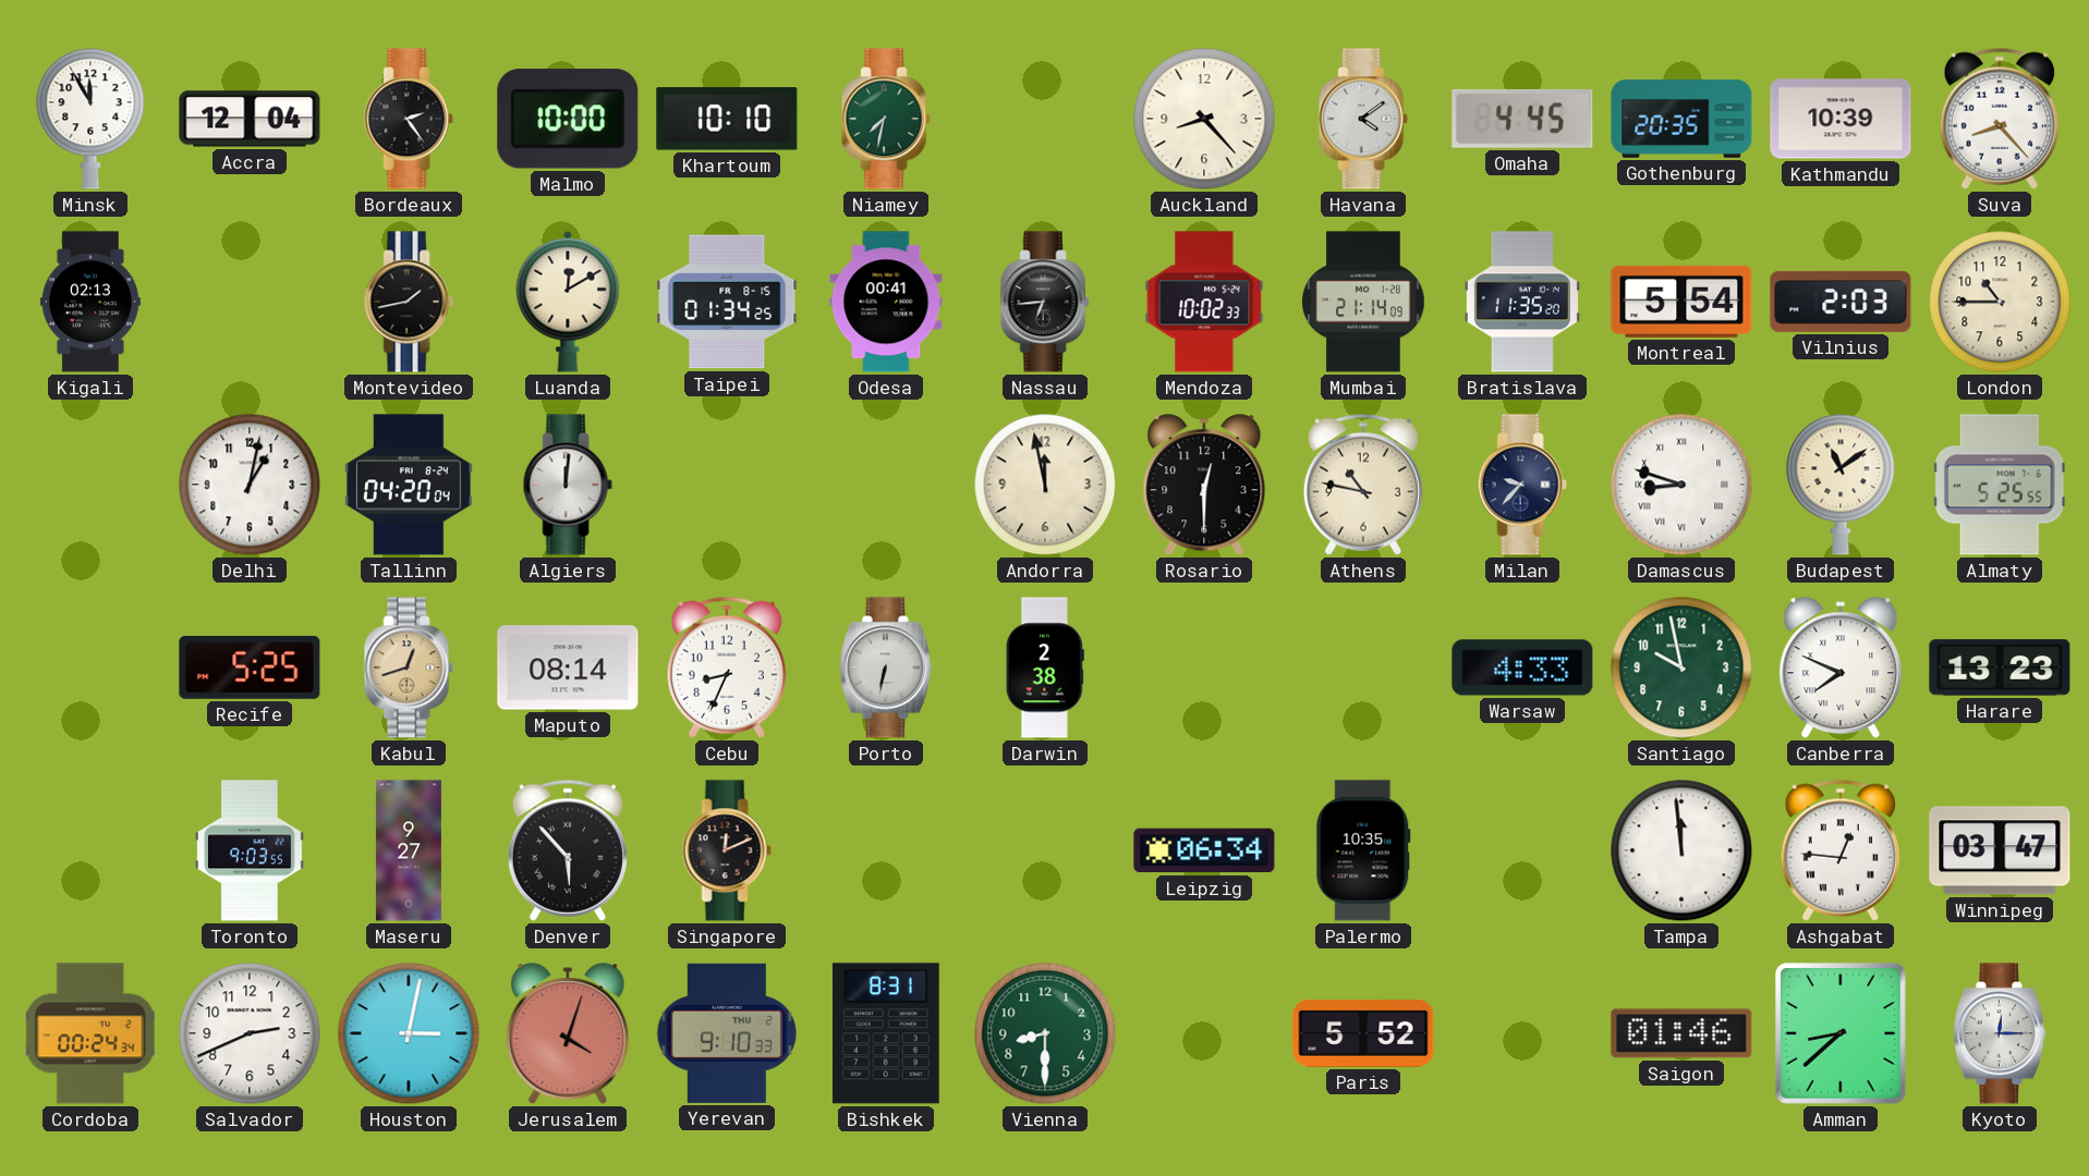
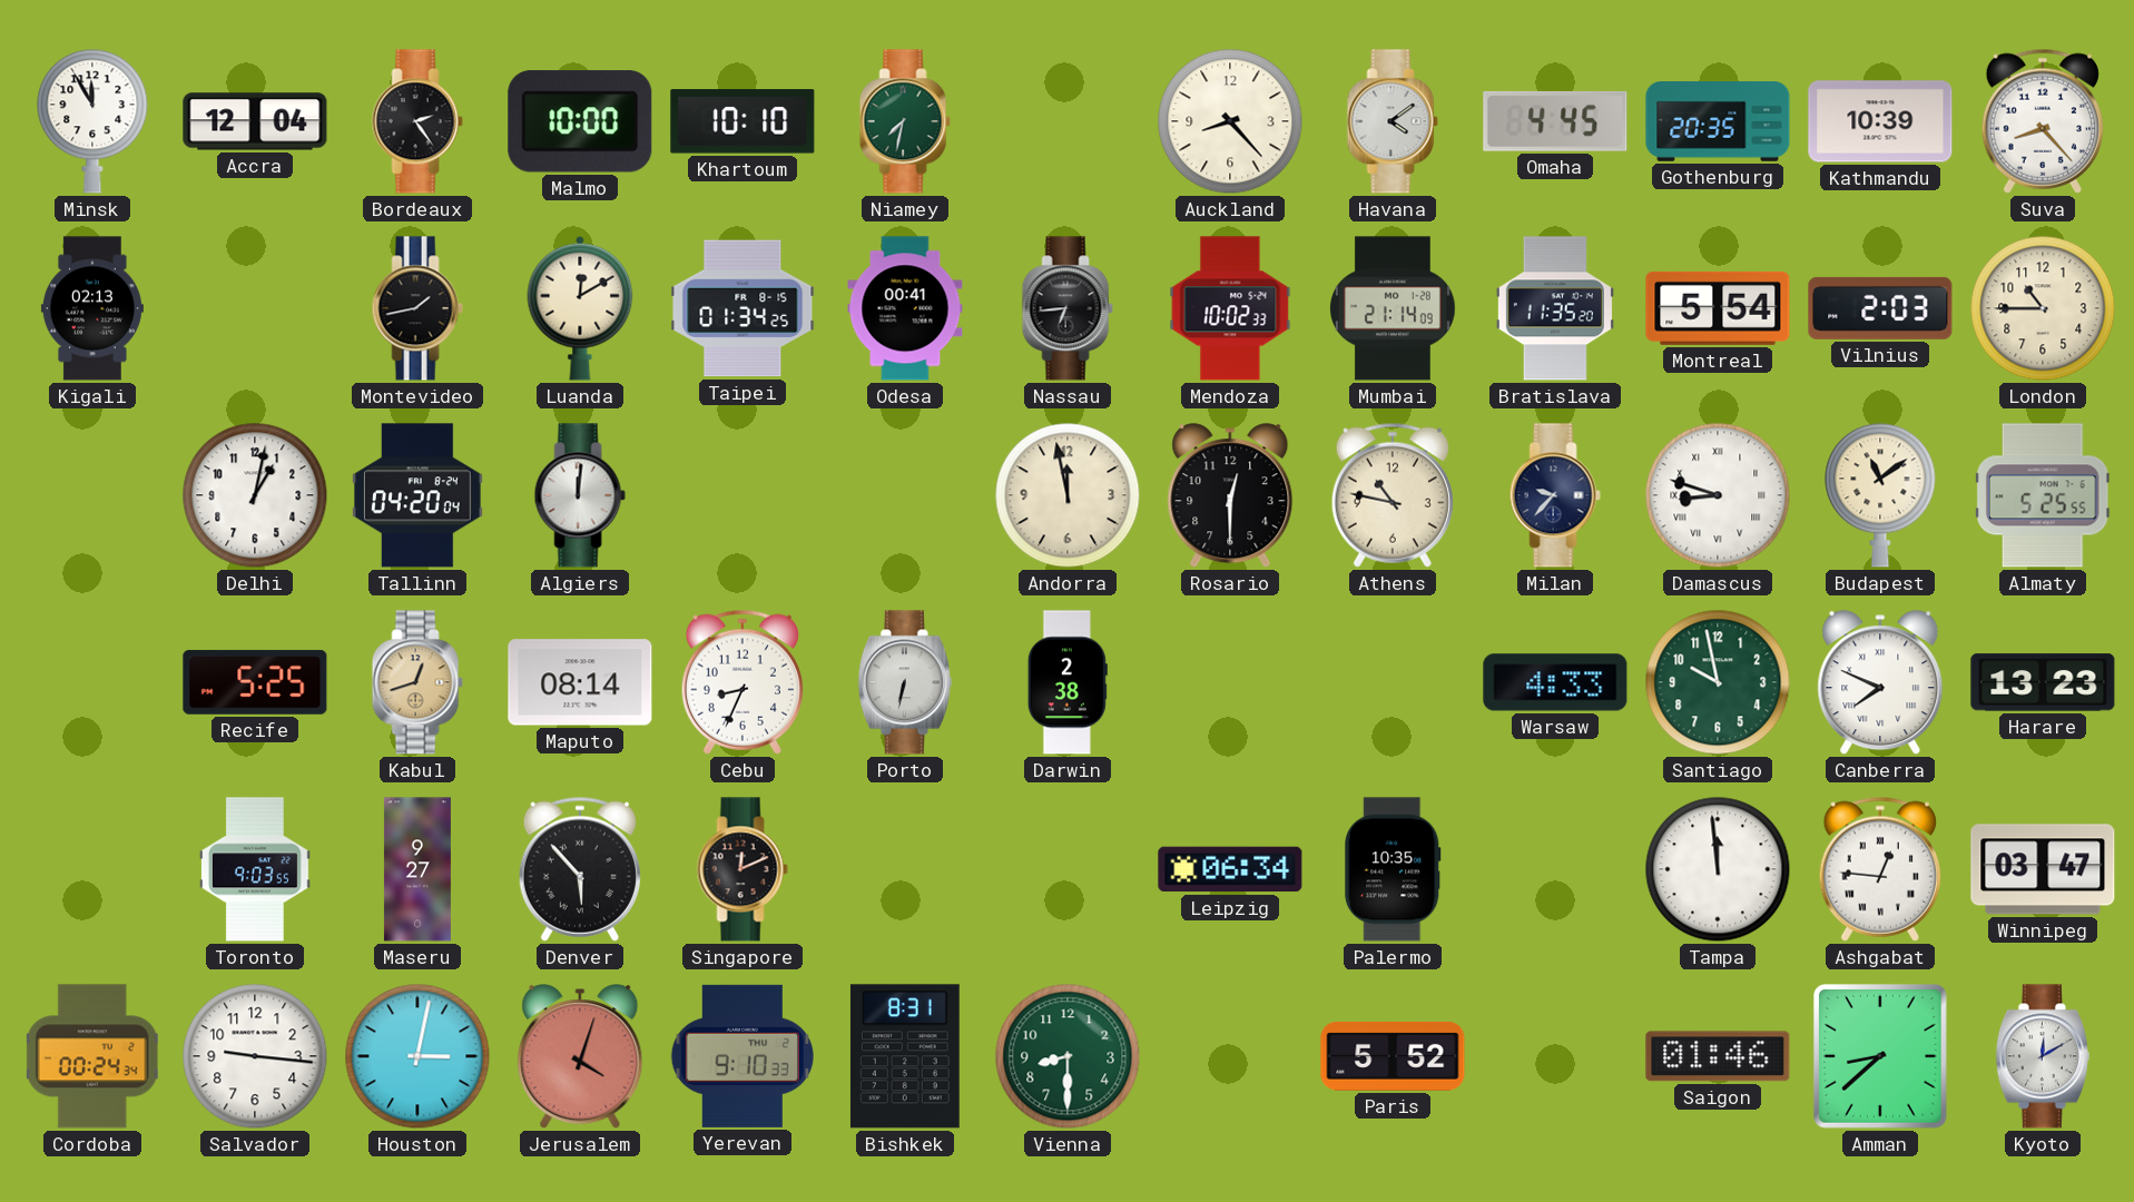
Salvador: 2:41 -> 9:16 (255, 1056)
Kyoto: 12:15 -> 12:10 (2043, 1056)
